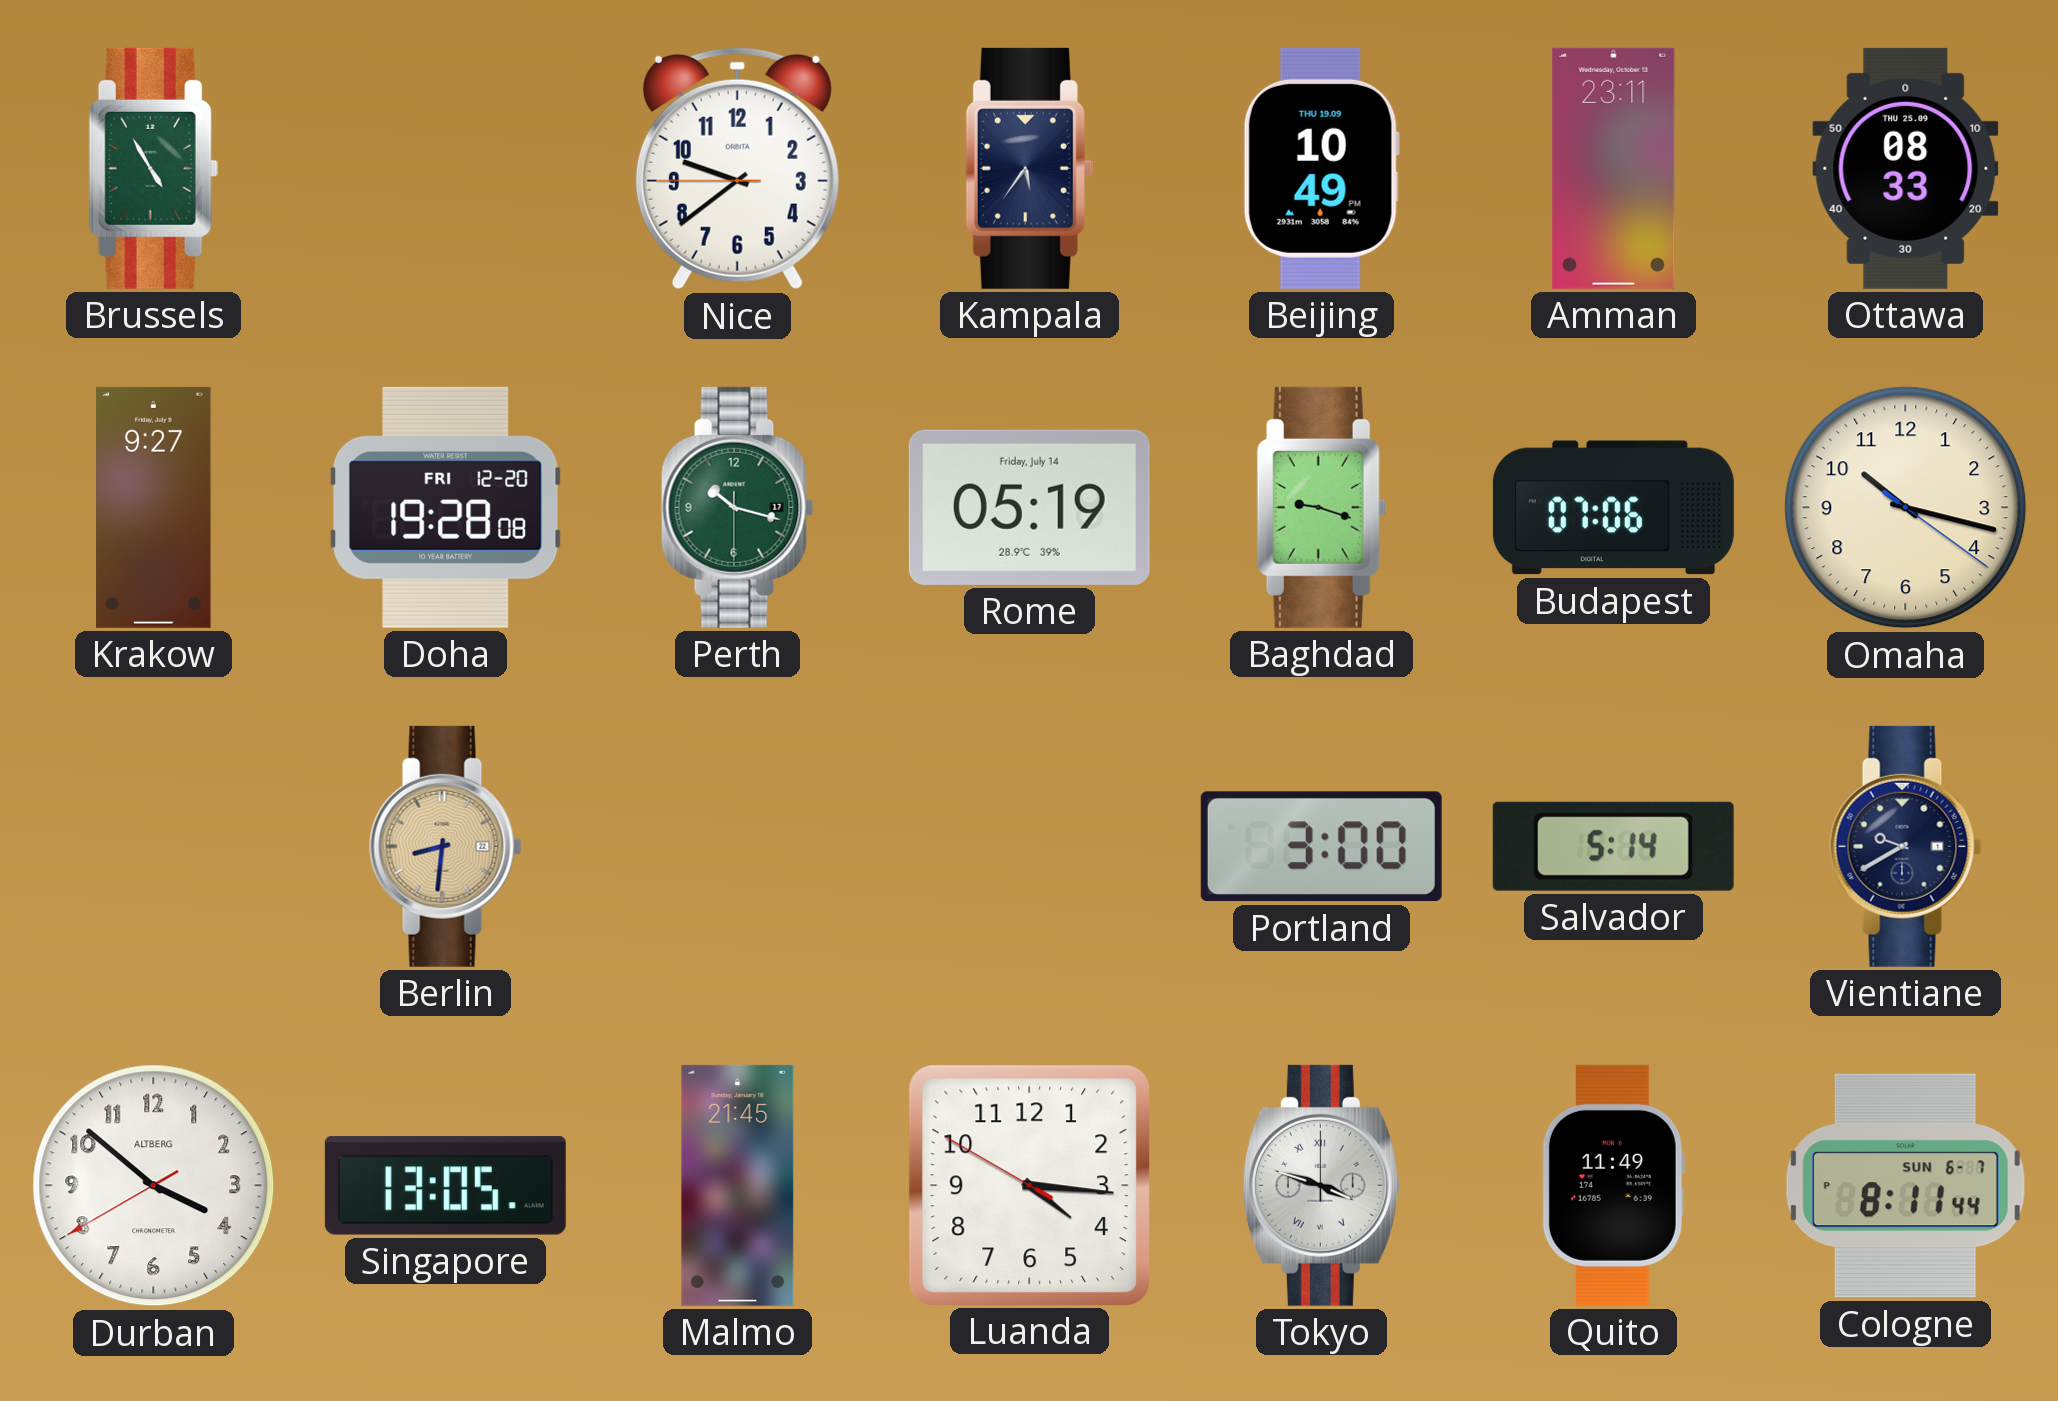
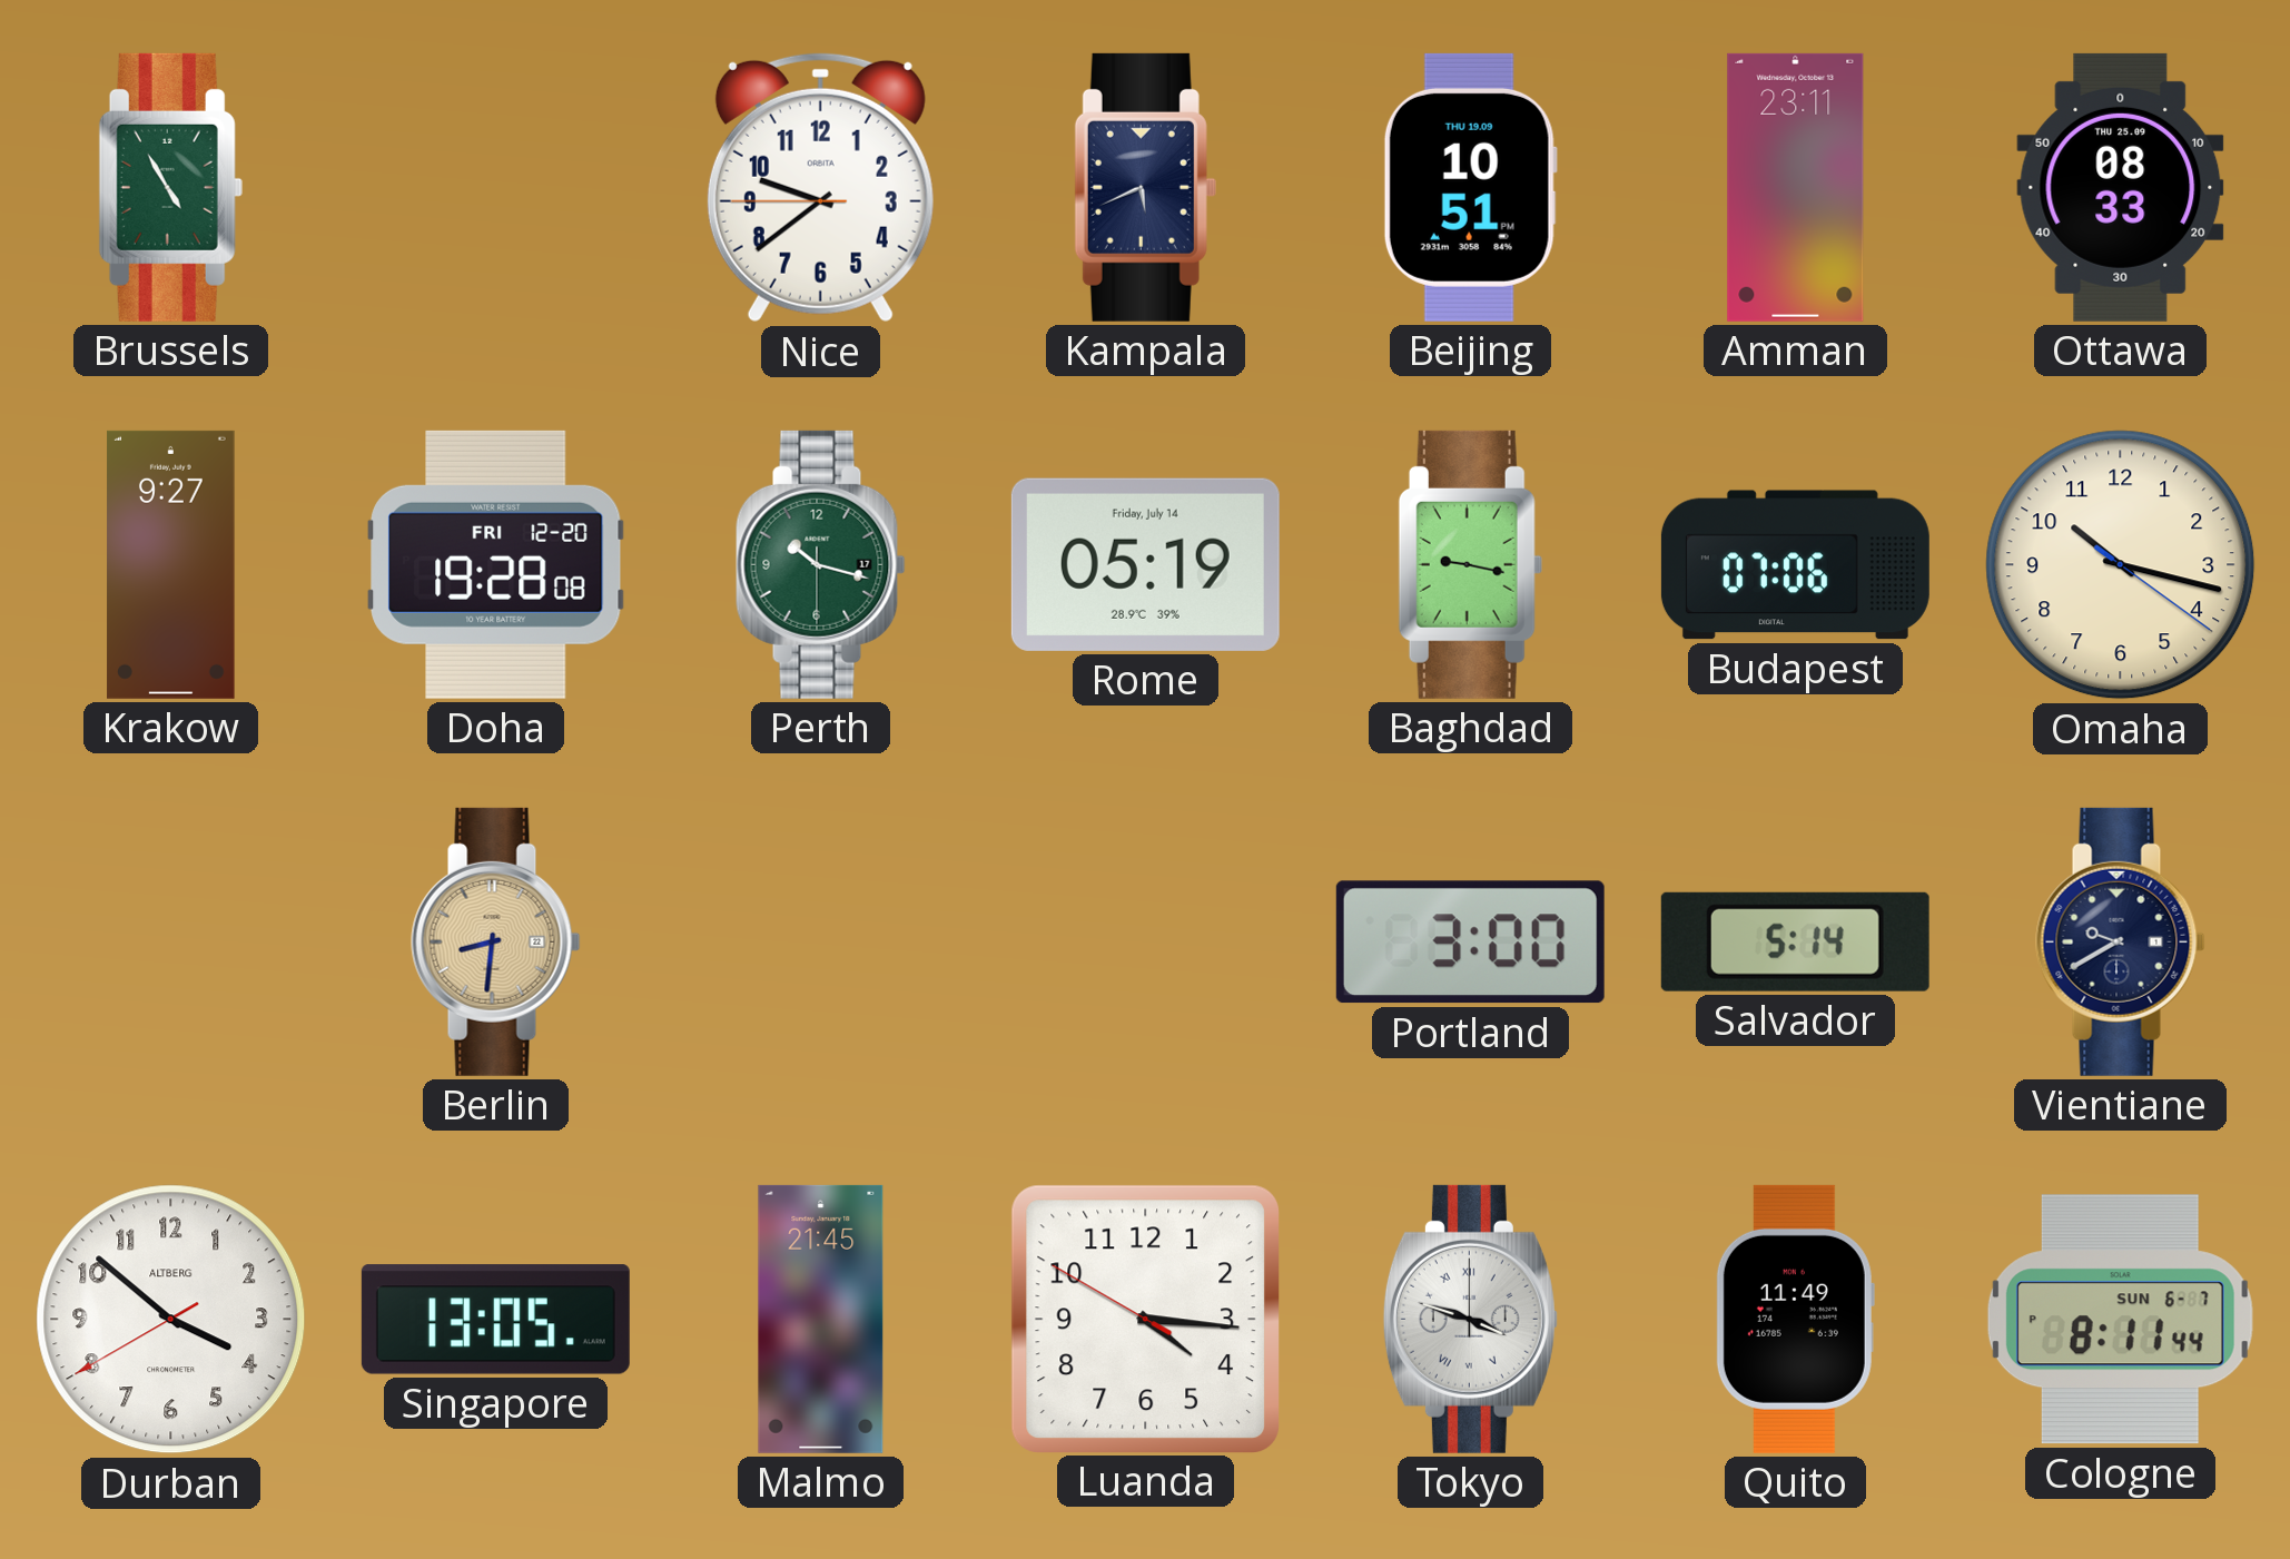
Kampala: 5:36 -> 5:41 (1145, 187)
Beijing: 10:49 -> 10:51 (1470, 187)
Baghdad: 9:18 -> 9:17 (1470, 564)
